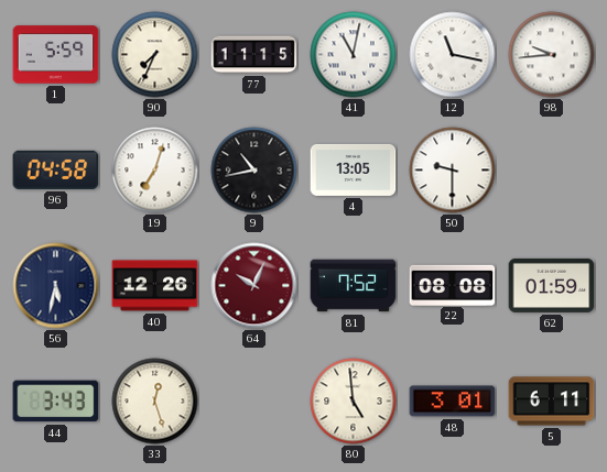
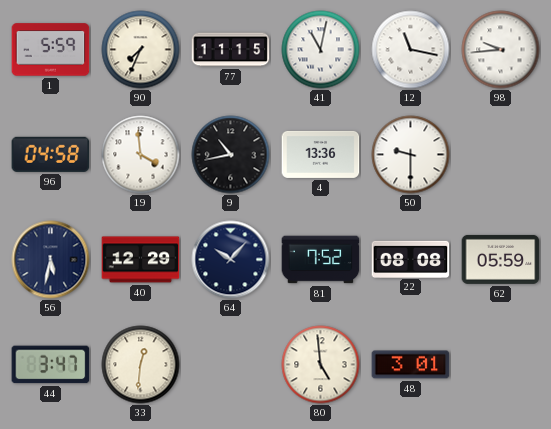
19: 7:03 -> 3:59 (141, 155)
4: 13:05 -> 13:36 (321, 154)
40: 12:26 -> 12:29 (141, 260)
64: 10:04 -> 10:07 (231, 260)
64 dial: burgundy -> navy (231, 260)
62: 01:59 -> 05:59 (501, 259)
44: 3:43 -> 3:47 (51, 365)
33: 12:27 -> 12:31 (141, 365)
5: 6:11 -> none (552, 402)
